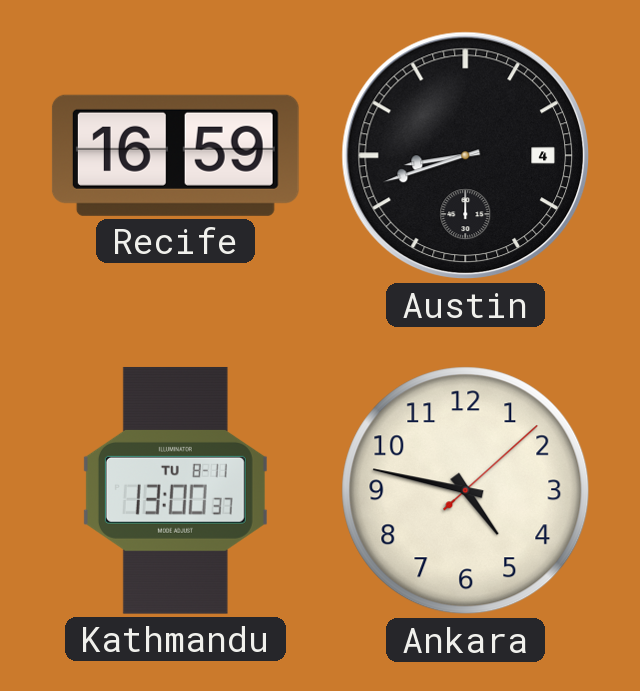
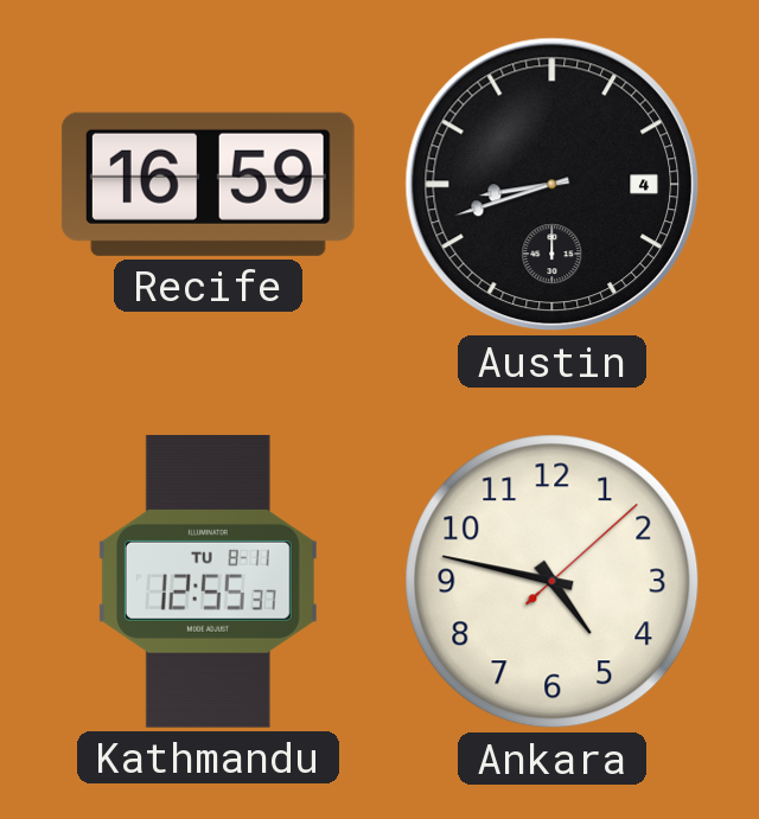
Kathmandu: 13:00 -> 12:55 (208, 581)
